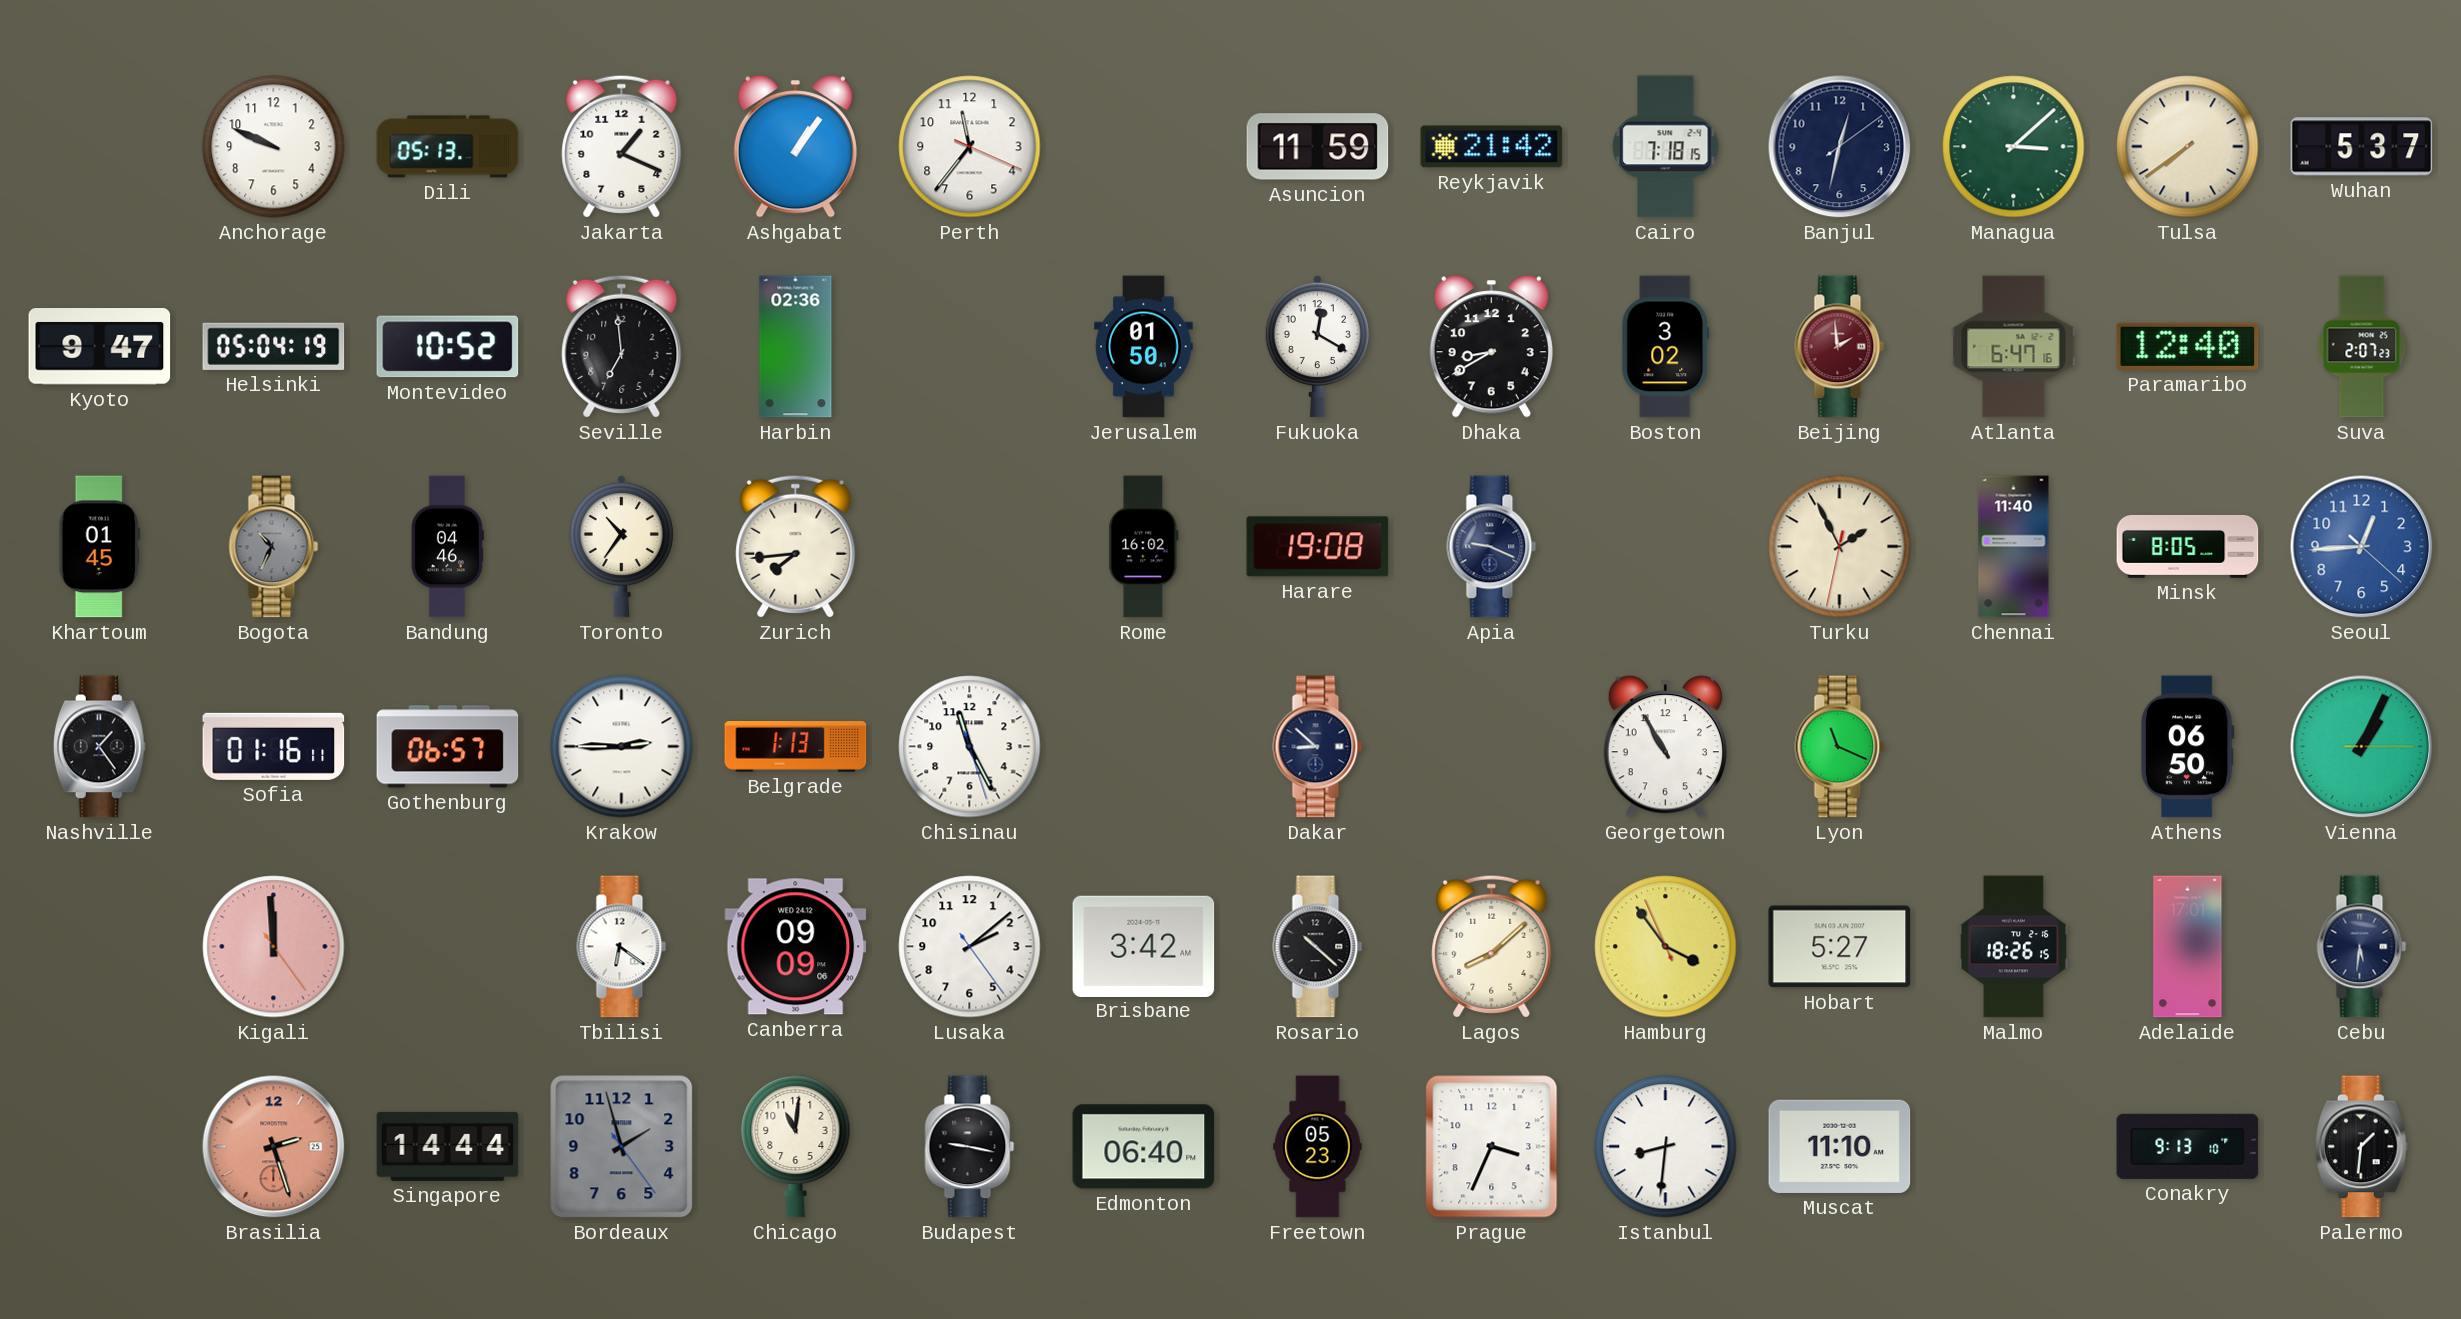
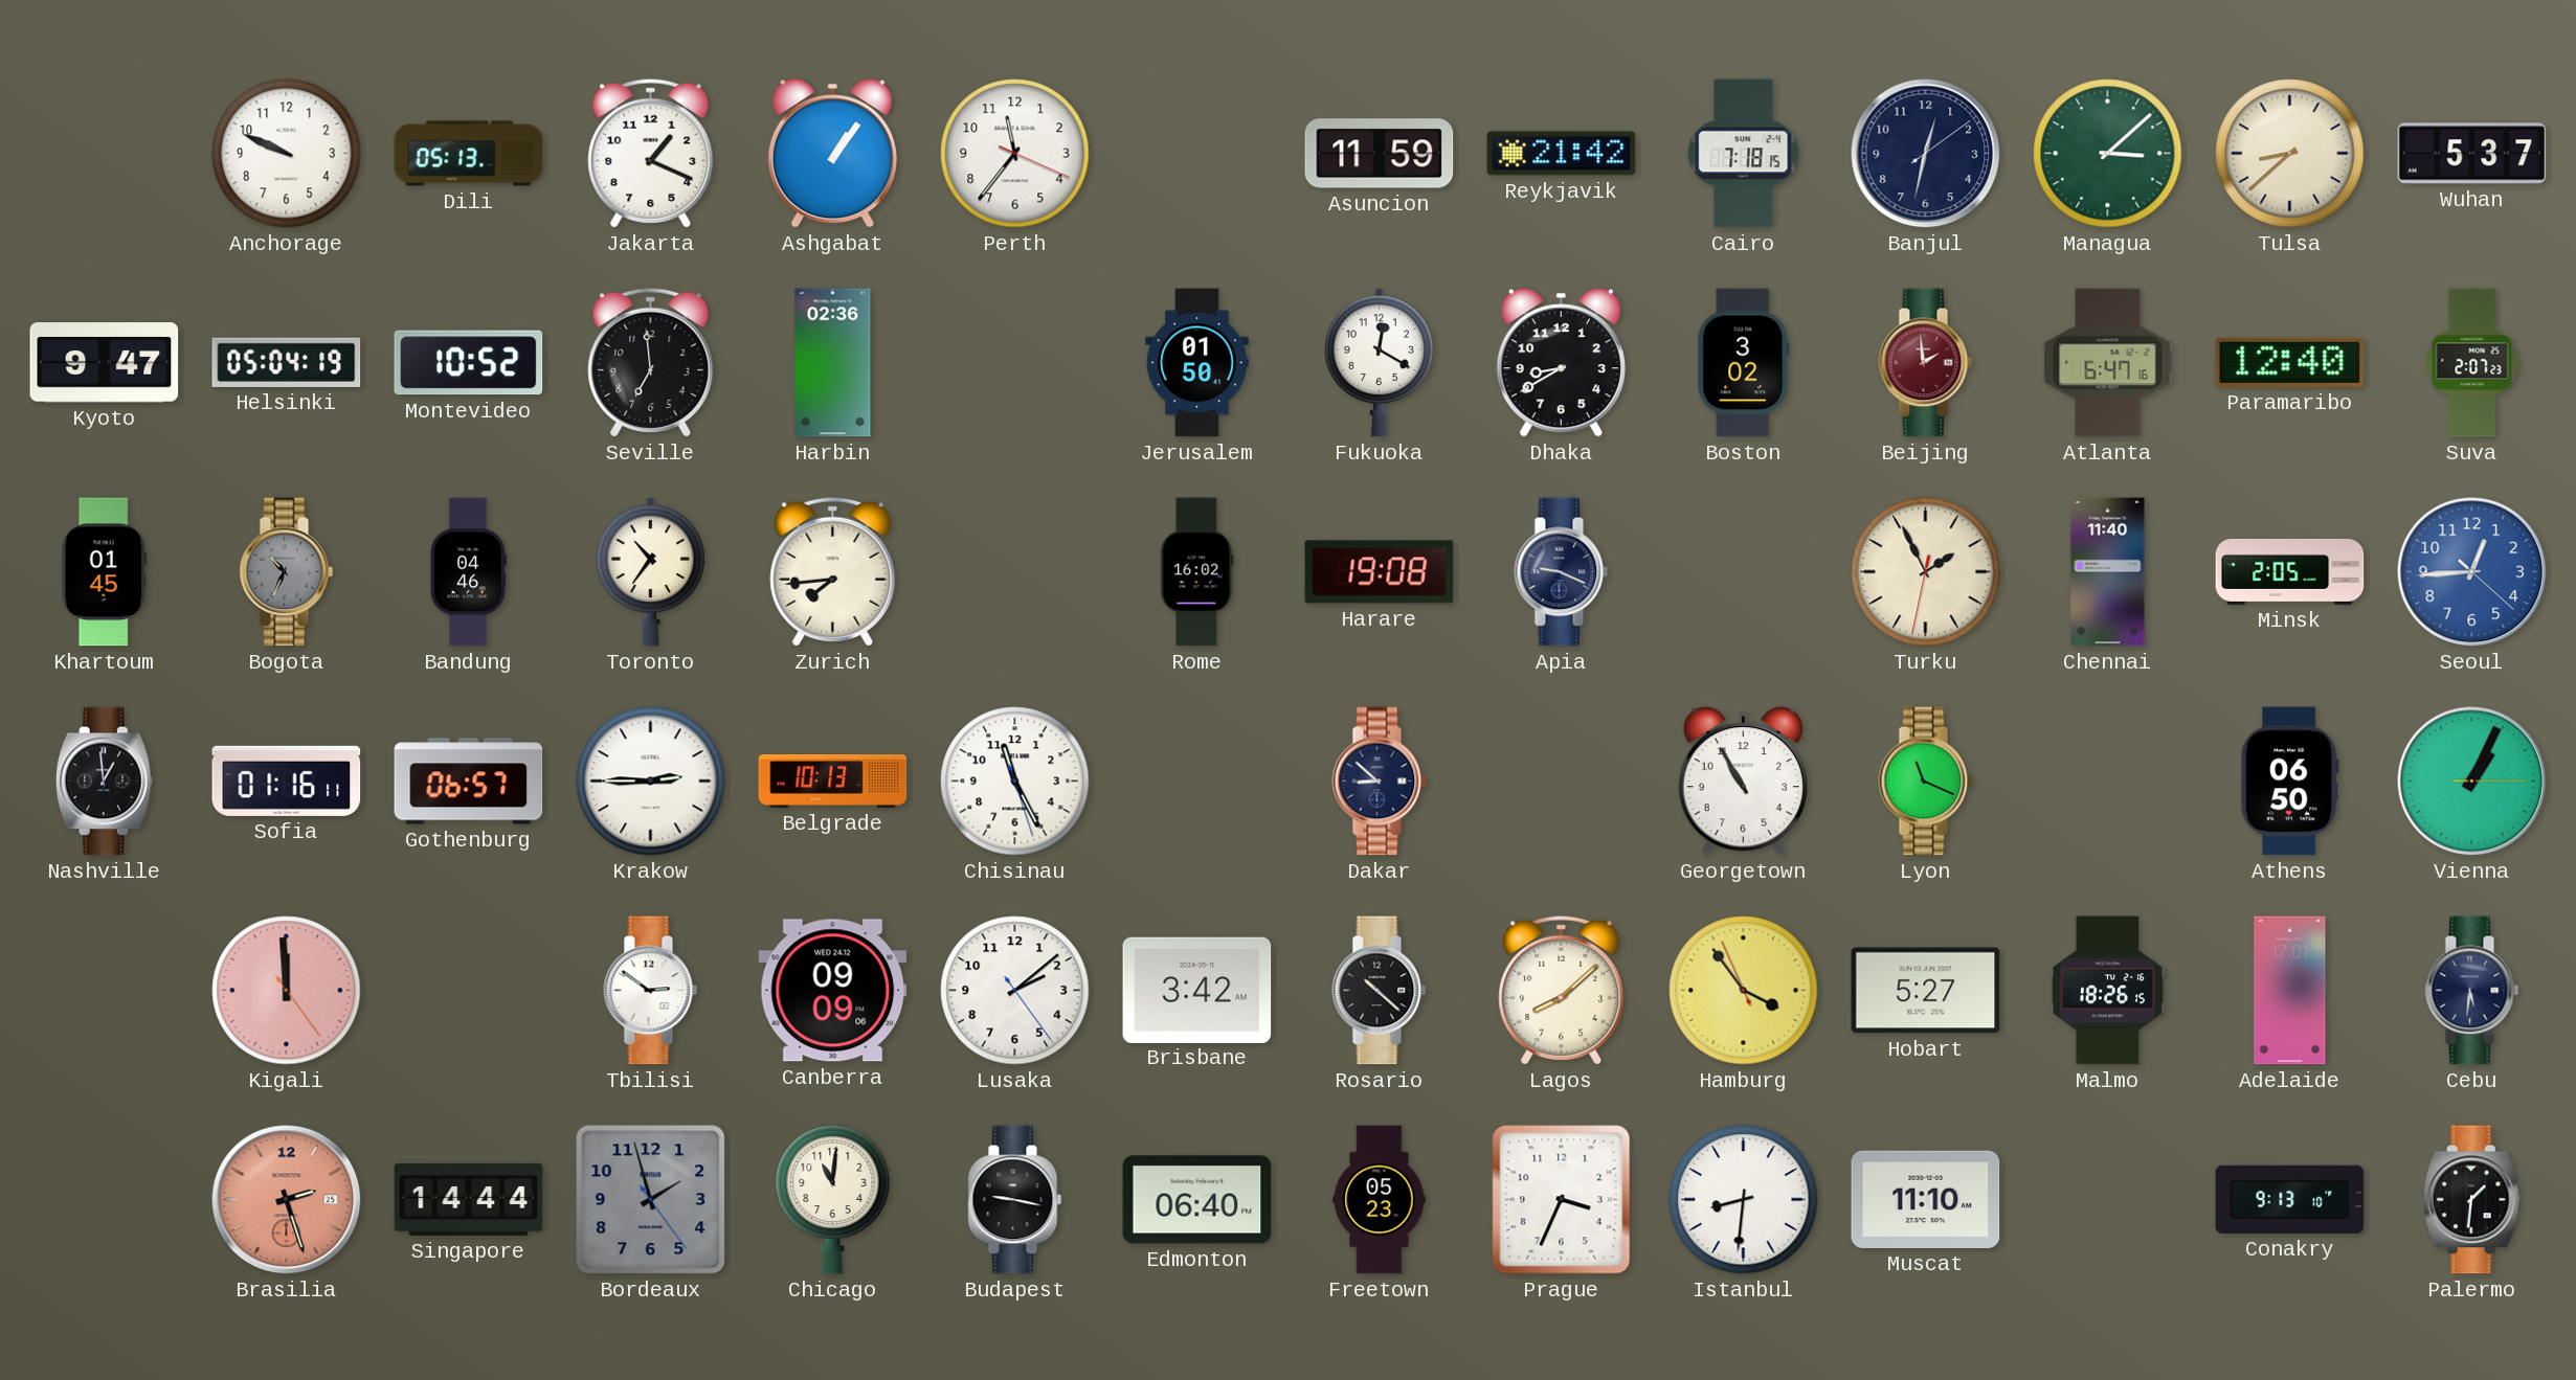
Tulsa: 7:39 -> 8:38 (2290, 154)
Minsk: 8:05 -> 2:05 (2290, 571)
Nashville: 1:24 -> 12:59 (104, 782)
Belgrade: 1:13 -> 10:13 (833, 782)
Tbilisi: 6:21 -> 2:51 (651, 991)
